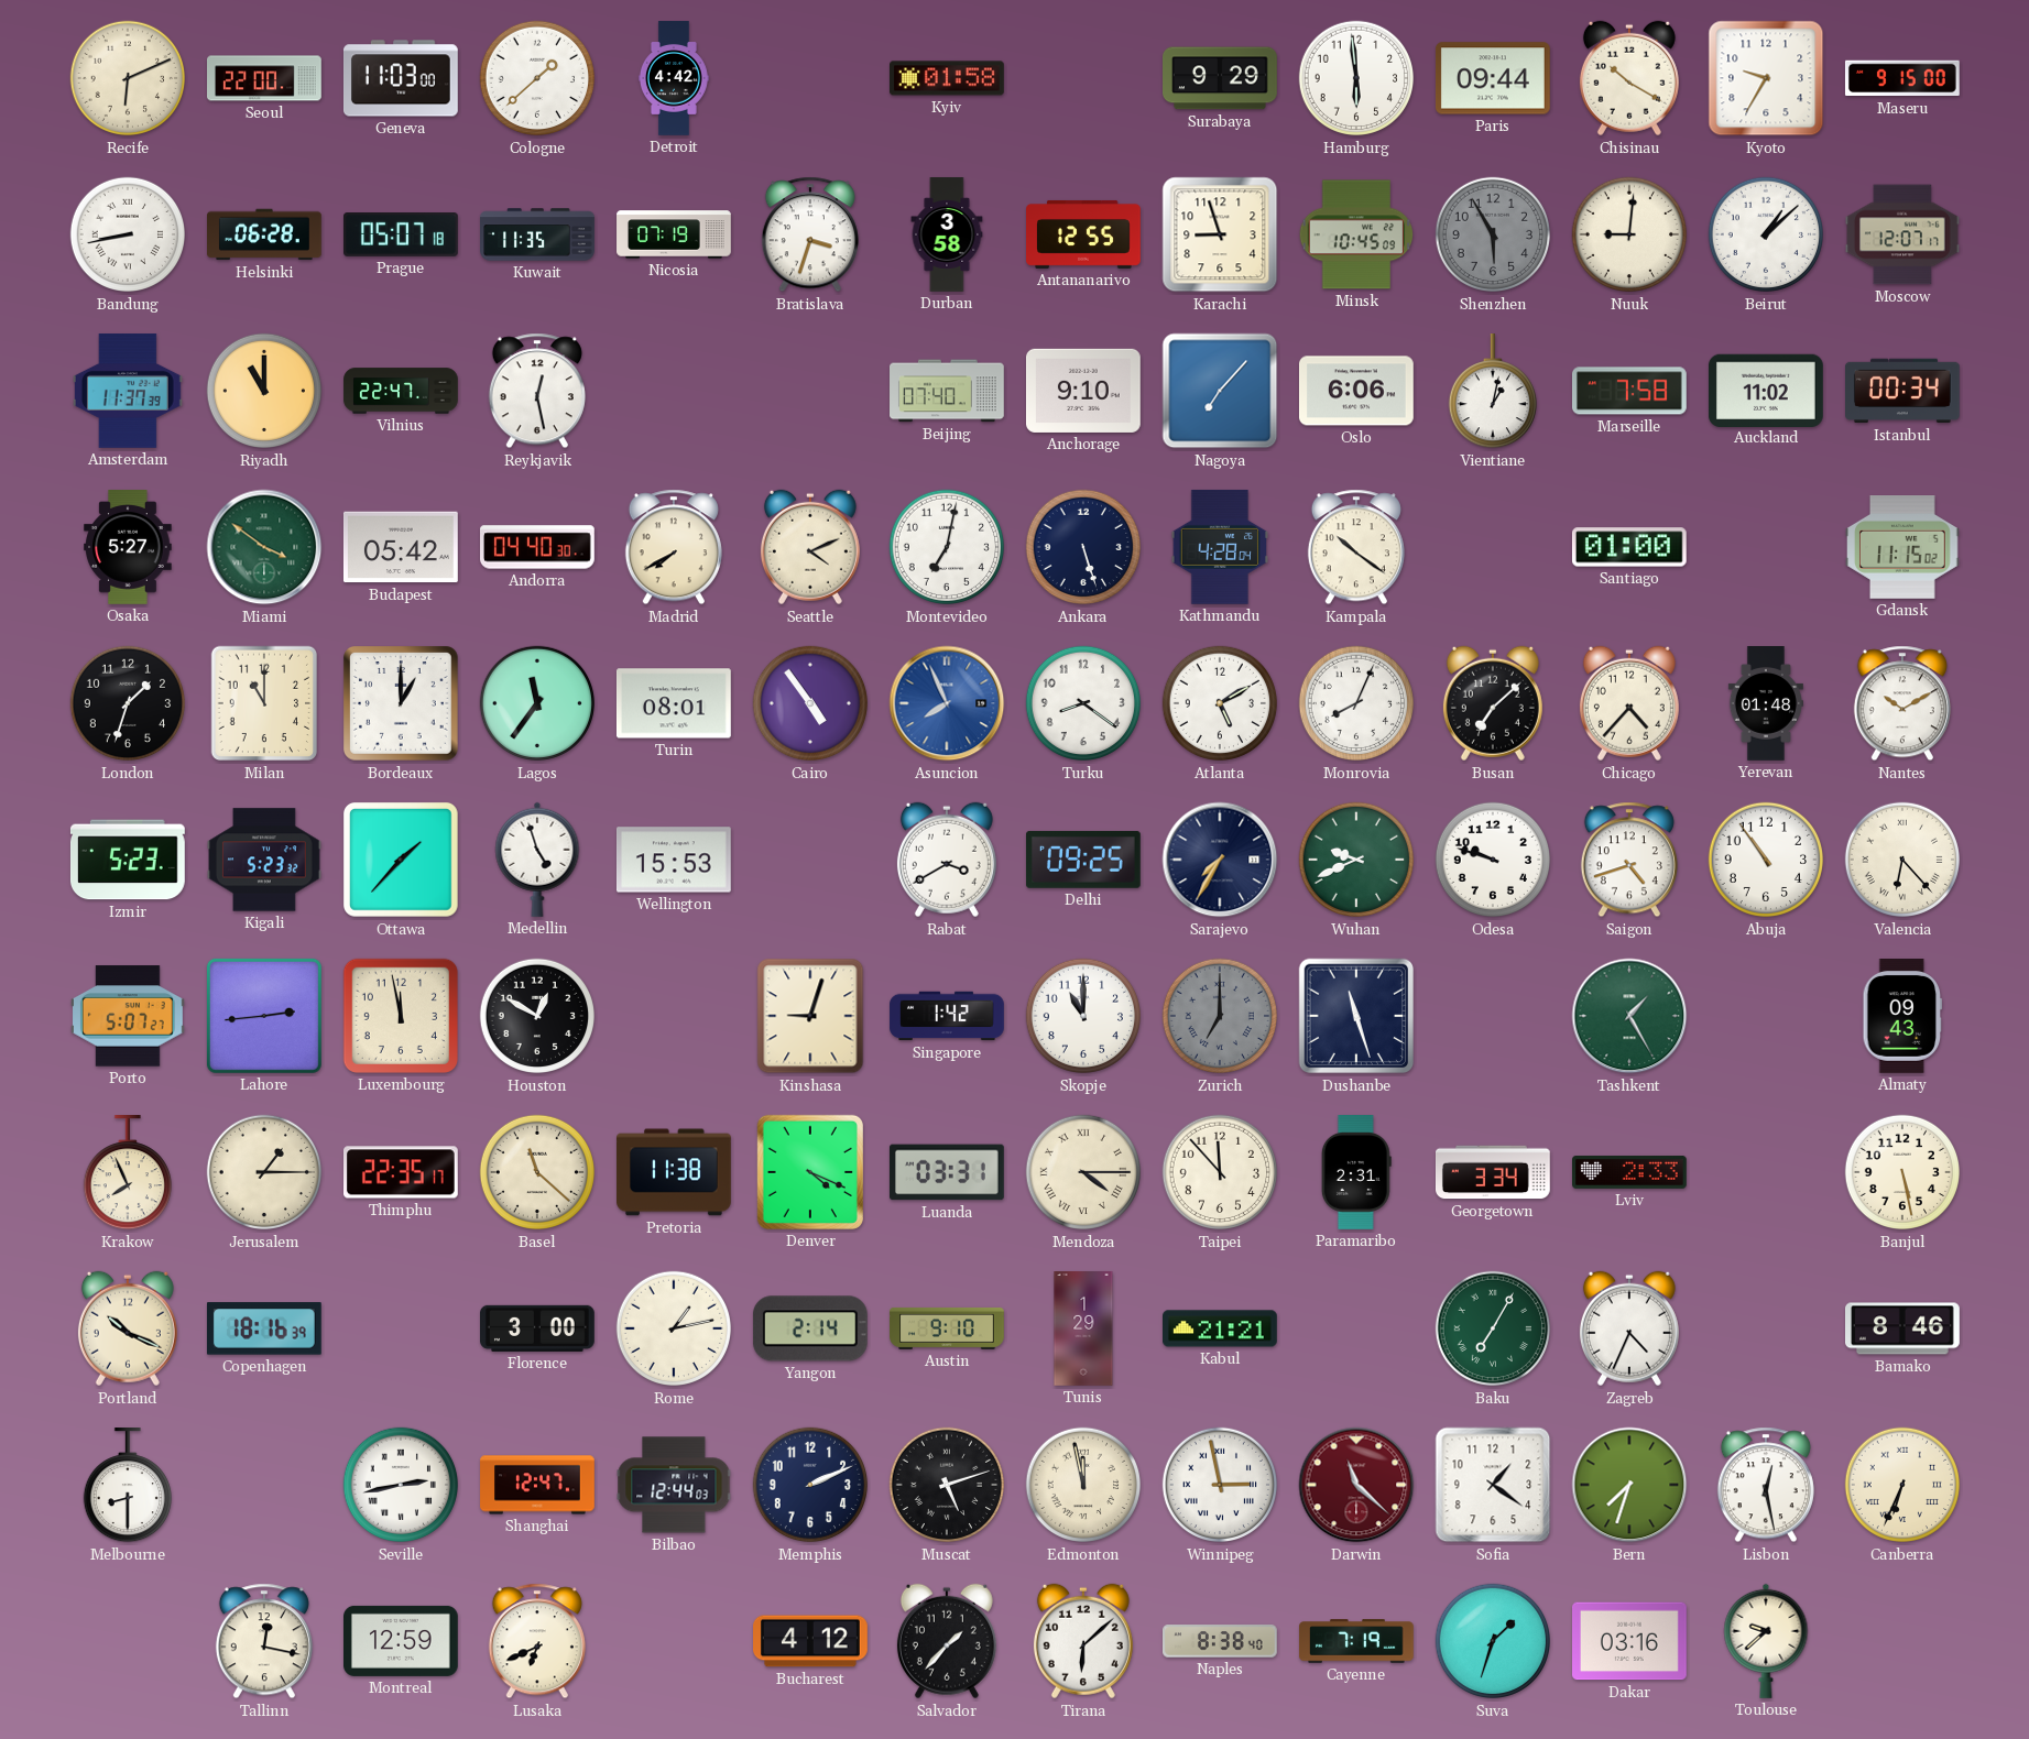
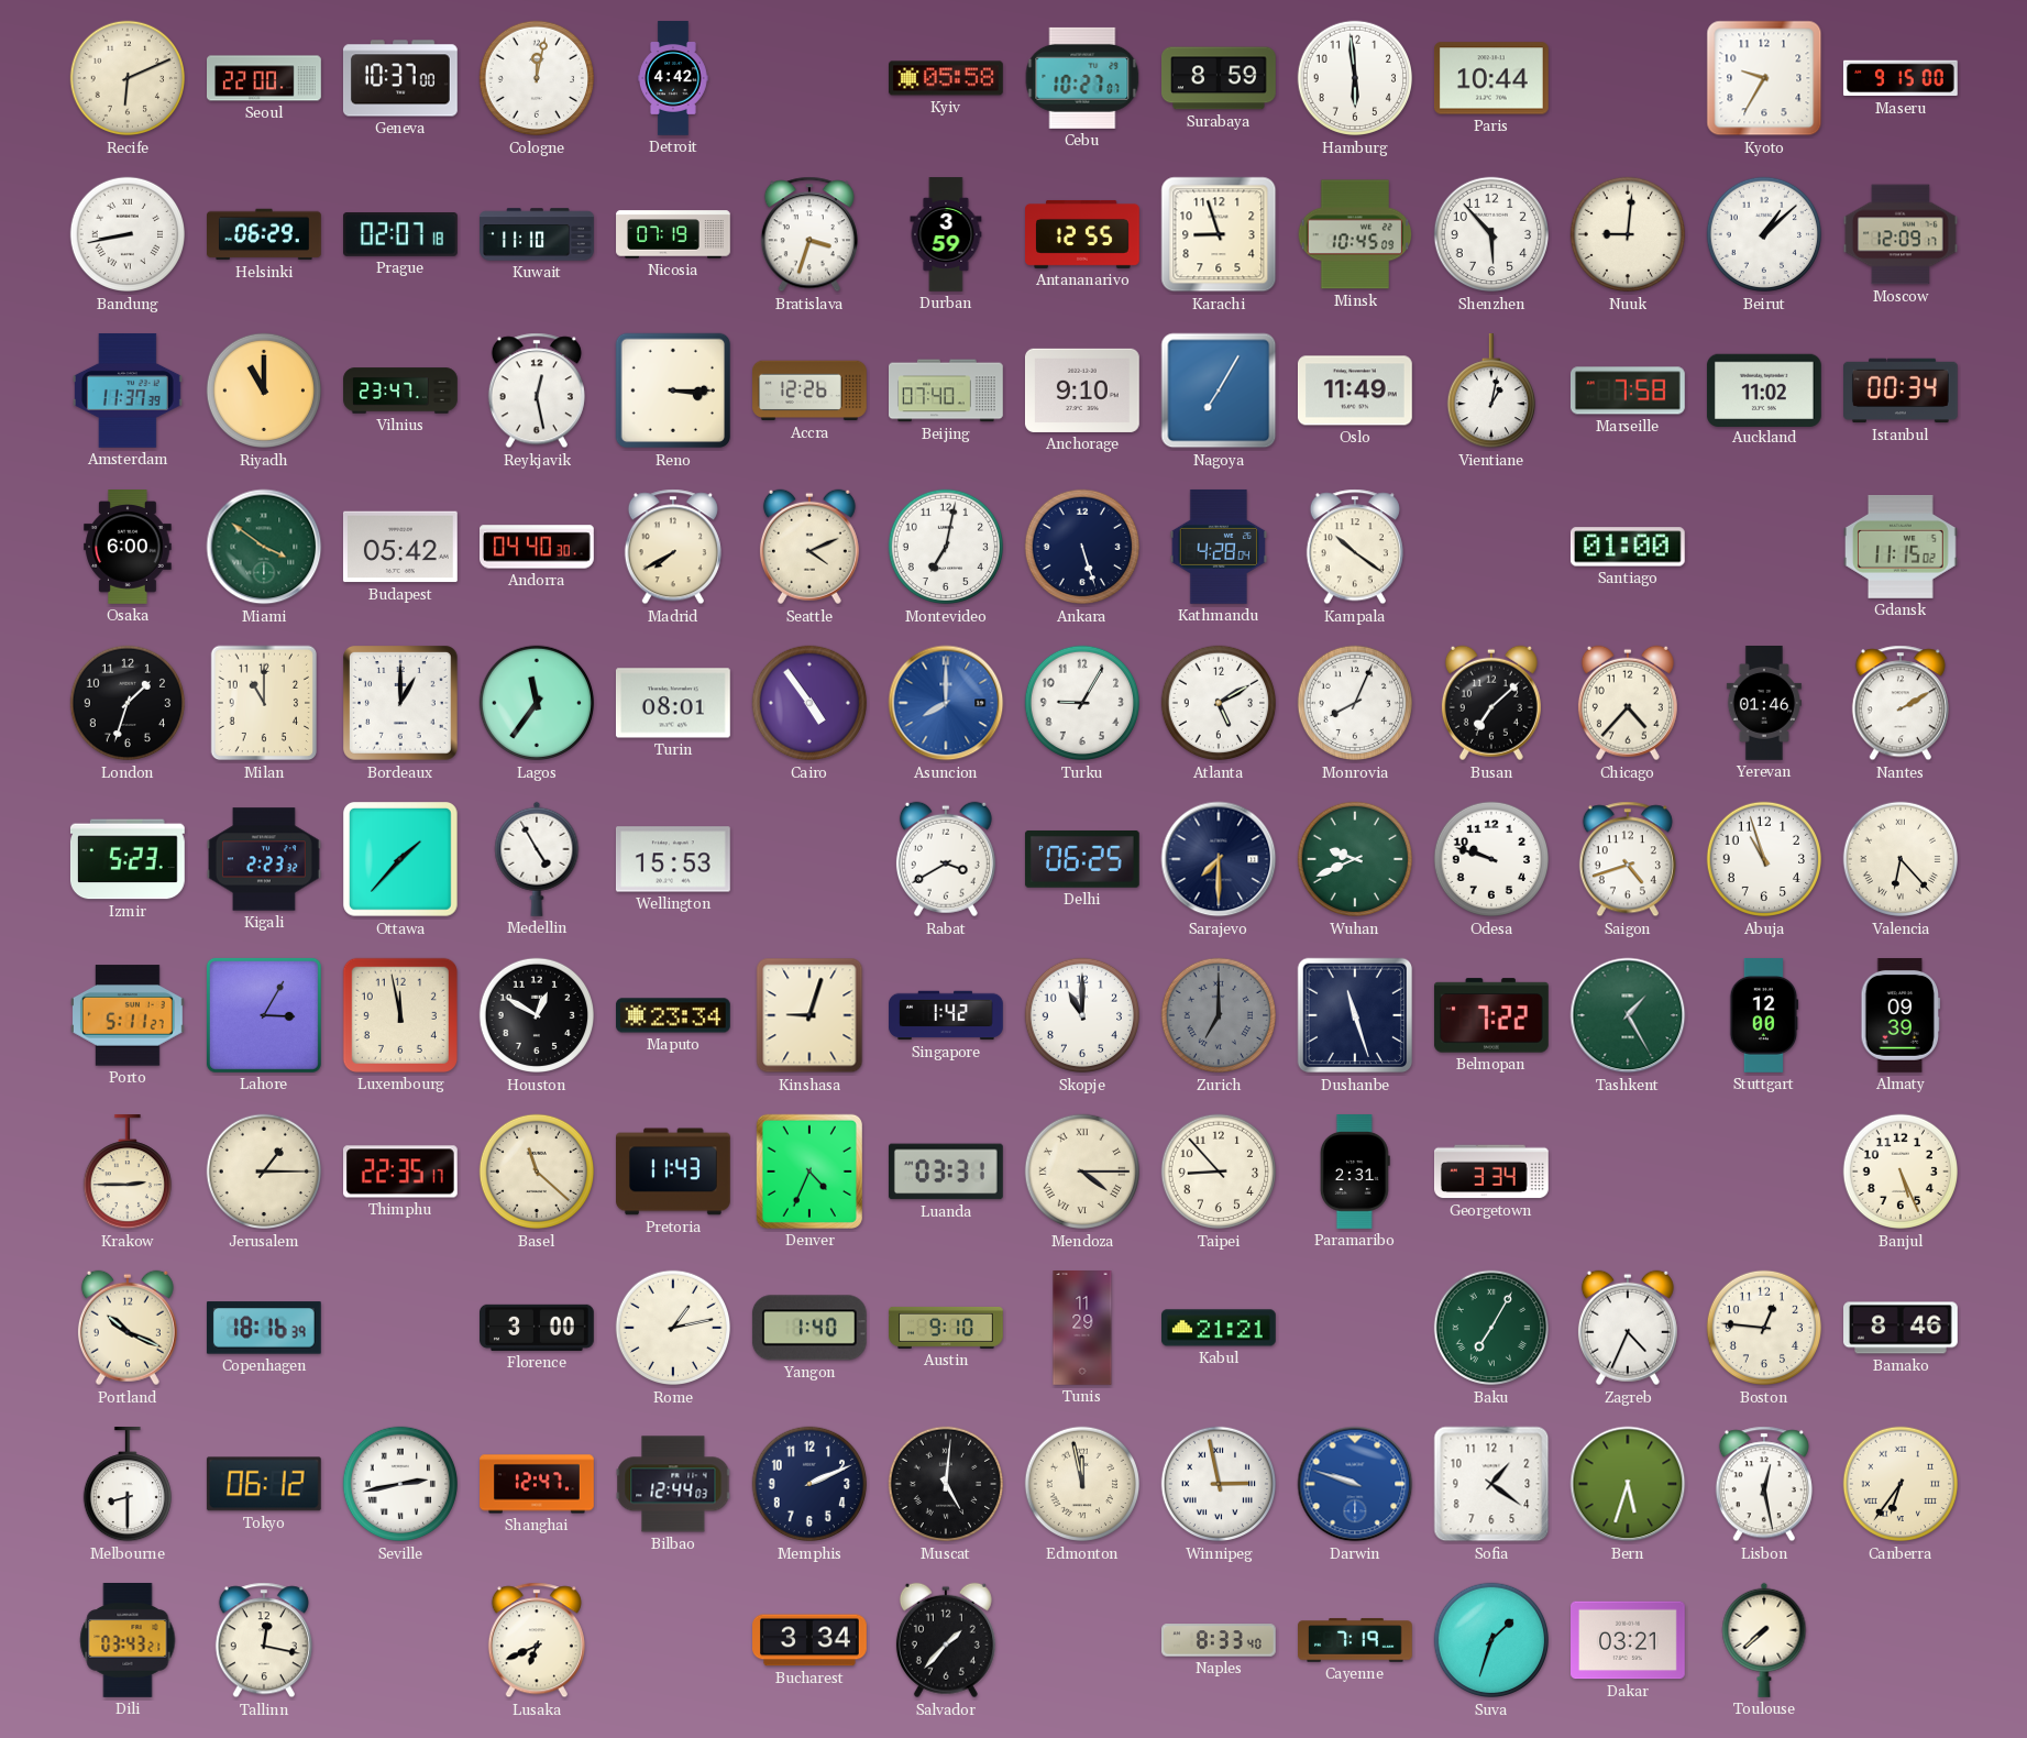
Geneva: 11:03 -> 10:37 (400, 78)
Cologne: 1:38 -> 12:02 (537, 78)
Kyiv: 01:58 -> 05:58 (947, 78)
Cebu: none -> 10:27 (1082, 78)
Surabaya: 9:29 -> 8:59 (1220, 78)
Paris: 09:44 -> 10:44 (1491, 78)
Chisinau: 10:20 -> none (1629, 78)
Helsinki: 06:28 -> 06:29 (265, 234)
Prague: 05:07 -> 02:07 (401, 235)
Kuwait: 11:35 -> 11:10 (537, 234)
Durban: 3:58 -> 3:59 (946, 234)
Shenzhen: 5:55 -> 5:53 (1491, 234)
Shenzhen dial: grey -> white (1491, 234)
Moscow: 12:07 -> 12:09 (1902, 234)
Vilnius: 22:47 -> 23:47 (400, 391)
Reno: none -> 3:15 (673, 391)
Accra: none -> 12:26 (811, 391)
Nagoya: 7:07 -> 7:05 (1219, 391)
Oslo: 6:06 -> 11:49 (1355, 391)
Osaka: 5:27 -> 6:00 (128, 548)
Asuncion: 7:56 -> 8:00 (946, 703)
Turku: 8:21 -> 9:05 (1082, 703)
Yerevan: 01:48 -> 01:46 (1764, 704)
Nantes: 10:10 -> 2:10 (1901, 703)
Kigali: 5:23 -> 2:23 (265, 859)
Medellin: 4:57 -> 4:55 (537, 859)
Delhi: 09:25 -> 06:25 (1082, 859)
Sarajevo: 7:35 -> 7:30 (1219, 859)
Abuja: 10:54 -> 10:57 (1764, 859)
Porto: 5:07 -> 5:11 (128, 1015)
Lahore: 2:44 -> 3:05 (264, 1015)
Maputo: none -> 23:34 (674, 1015)
Belmopan: none -> 7:22 (1491, 1015)
Stuttgart: none -> 12:00 (1764, 1016)
Almaty: 09:43 -> 09:39 (1901, 1016)
Krakow: 7:56 -> 2:45 (126, 1173)
Pretoria: 11:38 -> 11:43 (674, 1171)
Denver: 4:19 -> 4:34 (809, 1171)
Taipei: 11:53 -> 8:53 (1219, 1171)
Lviv: 2:33 -> none (1630, 1172)
Banjul: 5:28 -> 5:26 (1901, 1171)
Yangon: 2:14 -> 1:40 (809, 1328)
Tunis: 1:29 -> 11:29 (1082, 1329)
Boston: none -> 12:46 (1764, 1328)
Tokyo: none -> 06:12 (264, 1484)
Muscat: 5:12 -> 5:01 (946, 1484)
Darwin: 11:22 -> 9:48 (1355, 1484)
Darwin dial: burgundy -> blue (1355, 1484)
Bern: 7:33 -> 5:33 (1628, 1484)
Canberra: 6:34 -> 6:36 (1901, 1484)
Dili: none -> 03:43 (128, 1641)
Montreal: 12:59 -> none (402, 1641)
Bucharest: 4:12 -> 3:34 (811, 1640)
Tirana: 6:08 -> none (1083, 1641)
Naples: 8:38 -> 8:33 (1220, 1640)
Dakar: 03:16 -> 03:21 (1629, 1640)
Toulouse: 9:38 -> 7:38 (1764, 1640)
